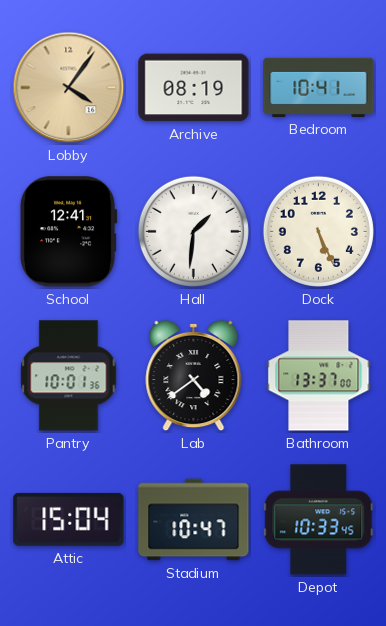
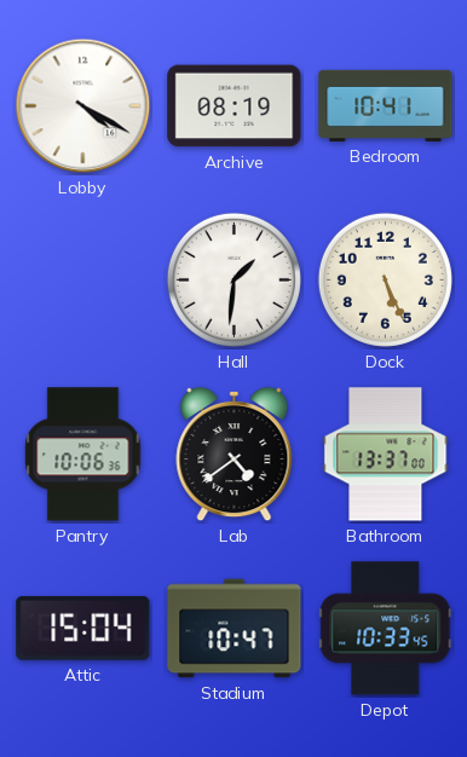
Lobby: 4:06 -> 4:20 (83, 106)
Lobby dial: champagne -> white (83, 106)
School: 12:41 -> none (68, 232)
Pantry: 10:01 -> 10:06 (83, 455)
